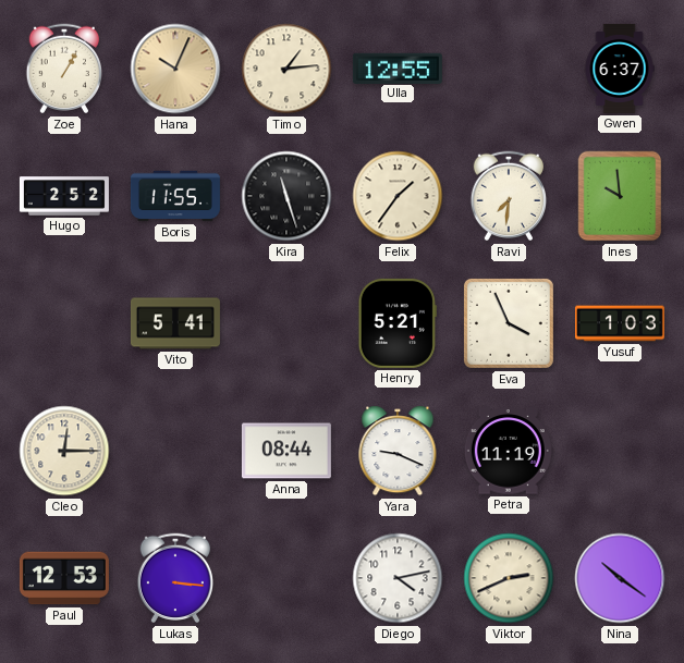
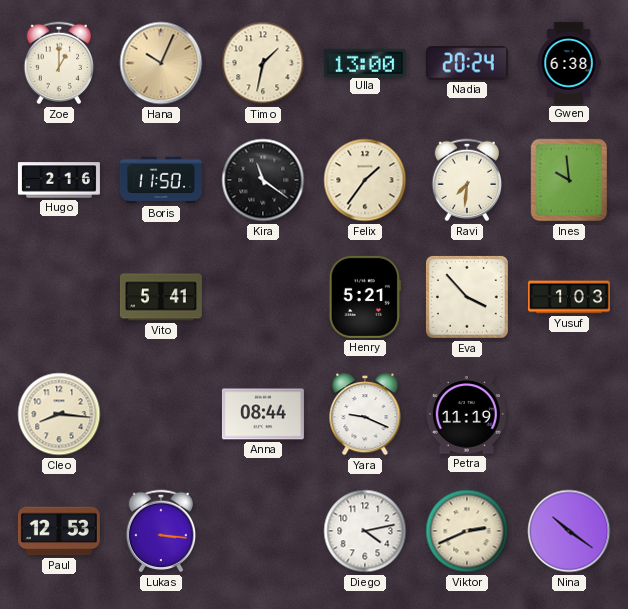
Zoe: 1:05 -> 1:00 (59, 63)
Timo: 1:14 -> 1:32 (263, 63)
Ulla: 12:55 -> 13:00 (365, 62)
Nadia: none -> 20:24 (467, 63)
Gwen: 6:37 -> 6:38 (569, 63)
Hugo: 2:52 -> 2:16 (59, 180)
Boris: 11:55 -> 11:50 (161, 180)
Kira: 11:27 -> 11:21 (263, 180)
Eva: 3:56 -> 3:53 (467, 297)
Cleo: 12:15 -> 8:16 (59, 414)
